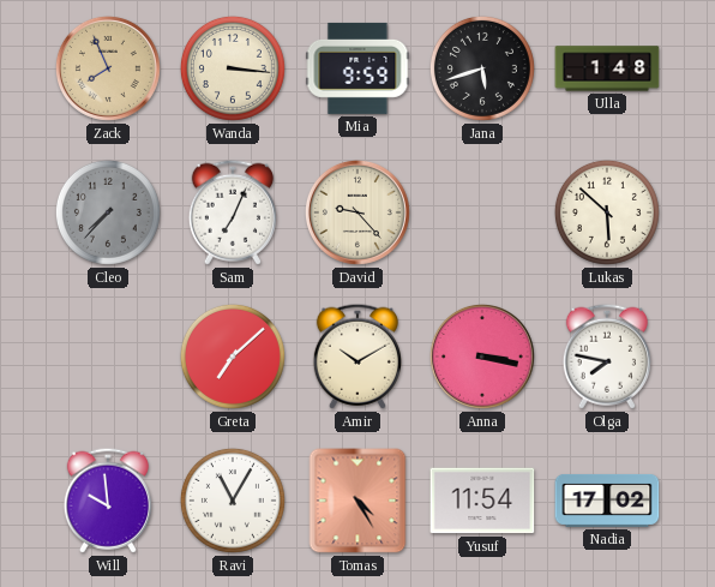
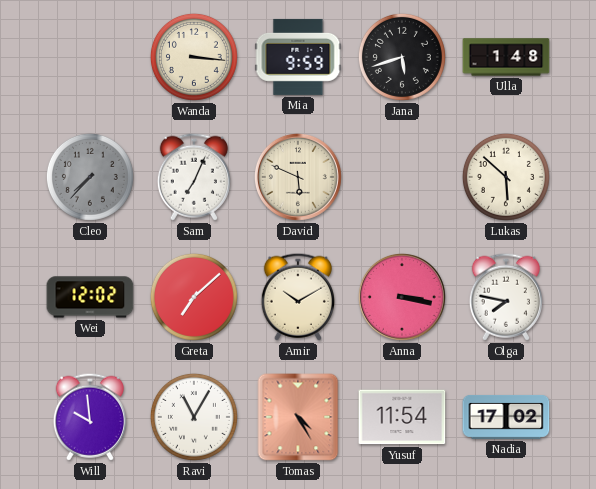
Zack: 7:56 -> none (108, 68)
David: 9:23 -> 5:49 (298, 177)
Wei: none -> 12:02 (90, 297)
